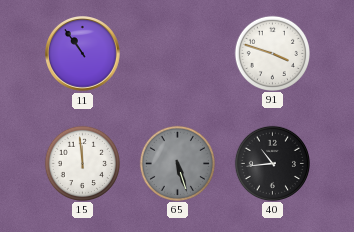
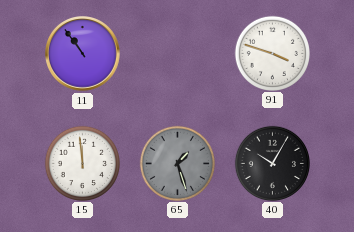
65: 5:27 -> 1:27 (177, 163)
40: 10:44 -> 10:05 (272, 163)
